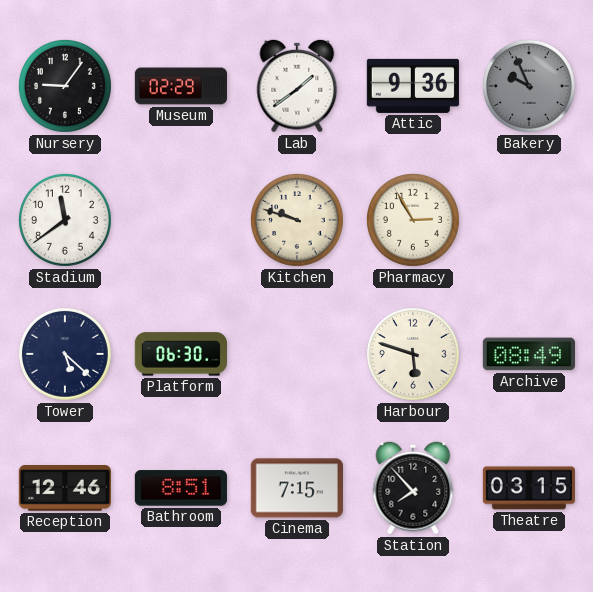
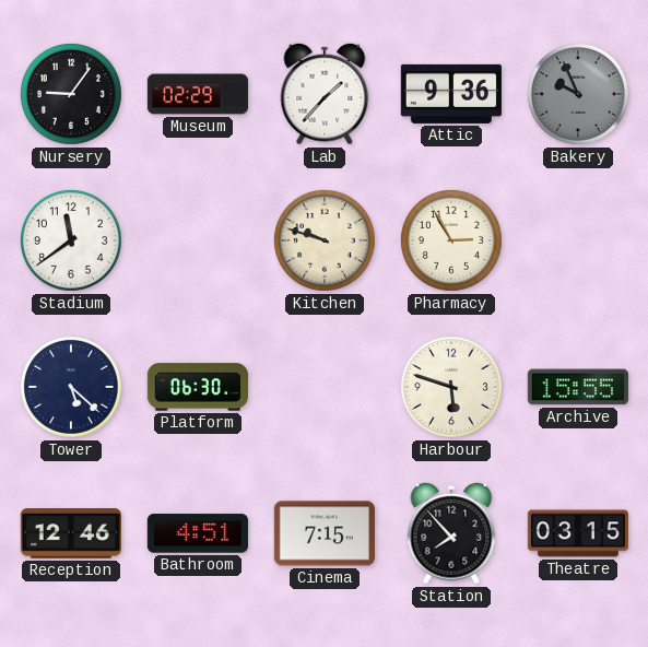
Lab: 1:39 -> 1:37 (325, 94)
Archive: 08:49 -> 15:55 (578, 387)
Bathroom: 8:51 -> 4:51 (198, 533)
